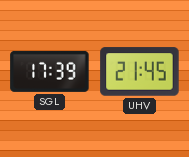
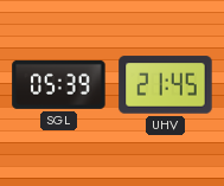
SGL: 17:39 -> 05:39 (59, 84)
